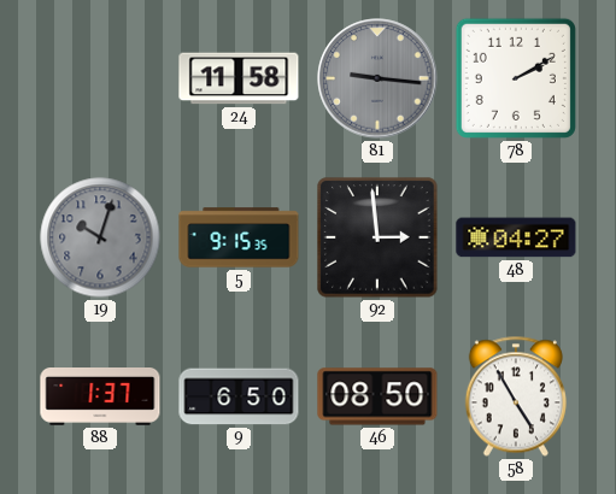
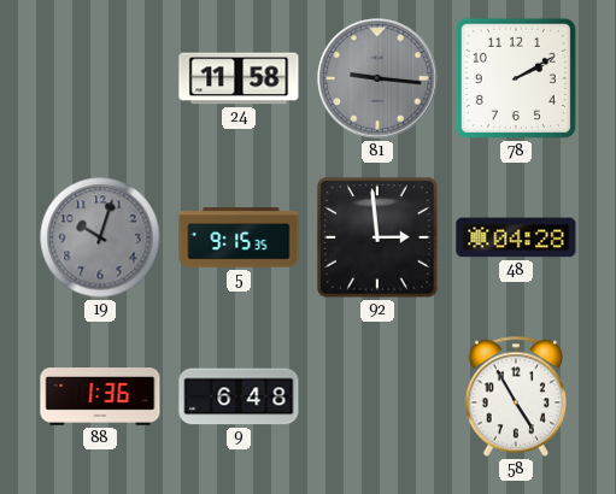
48: 04:27 -> 04:28 (516, 237)
88: 1:37 -> 1:36 (100, 398)
9: 6:50 -> 6:48 (239, 396)
46: 08:50 -> none (377, 396)
